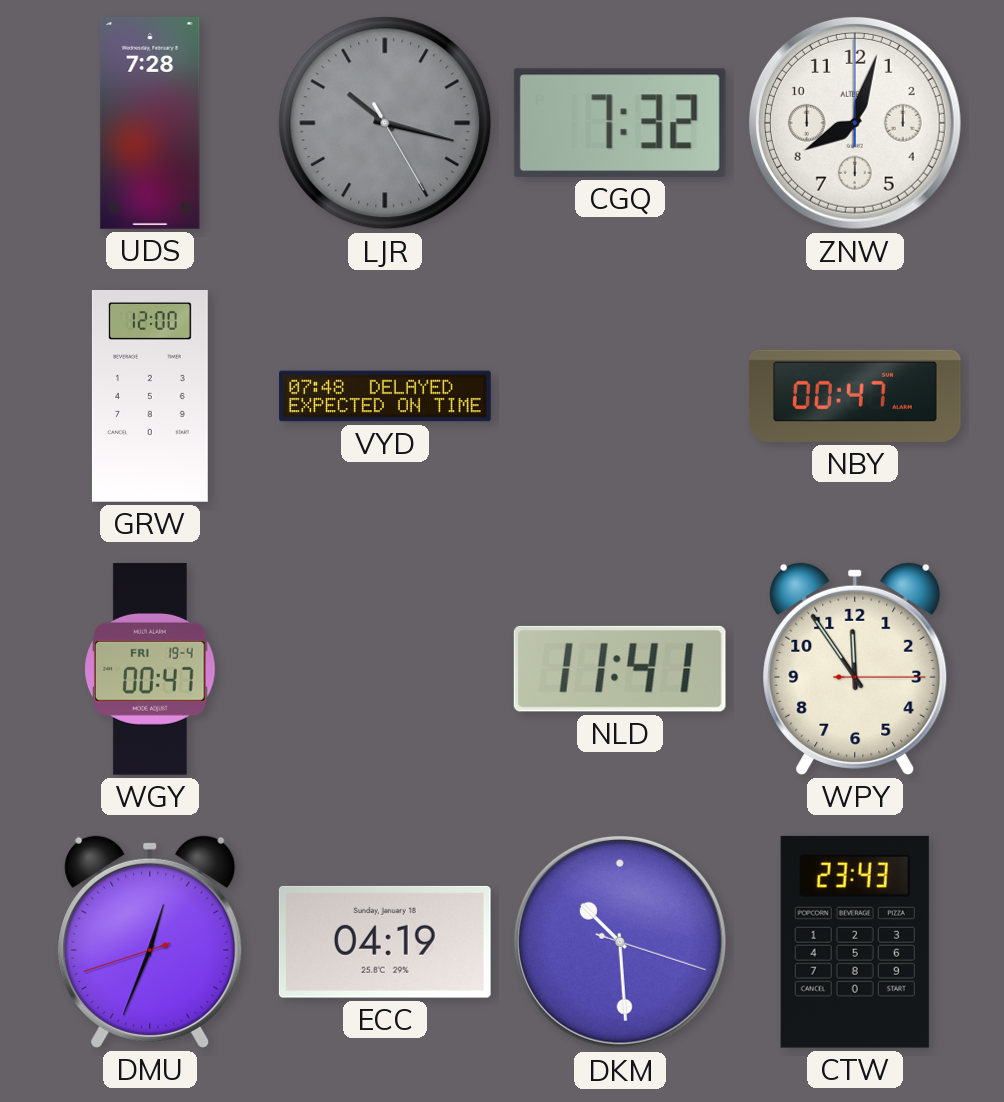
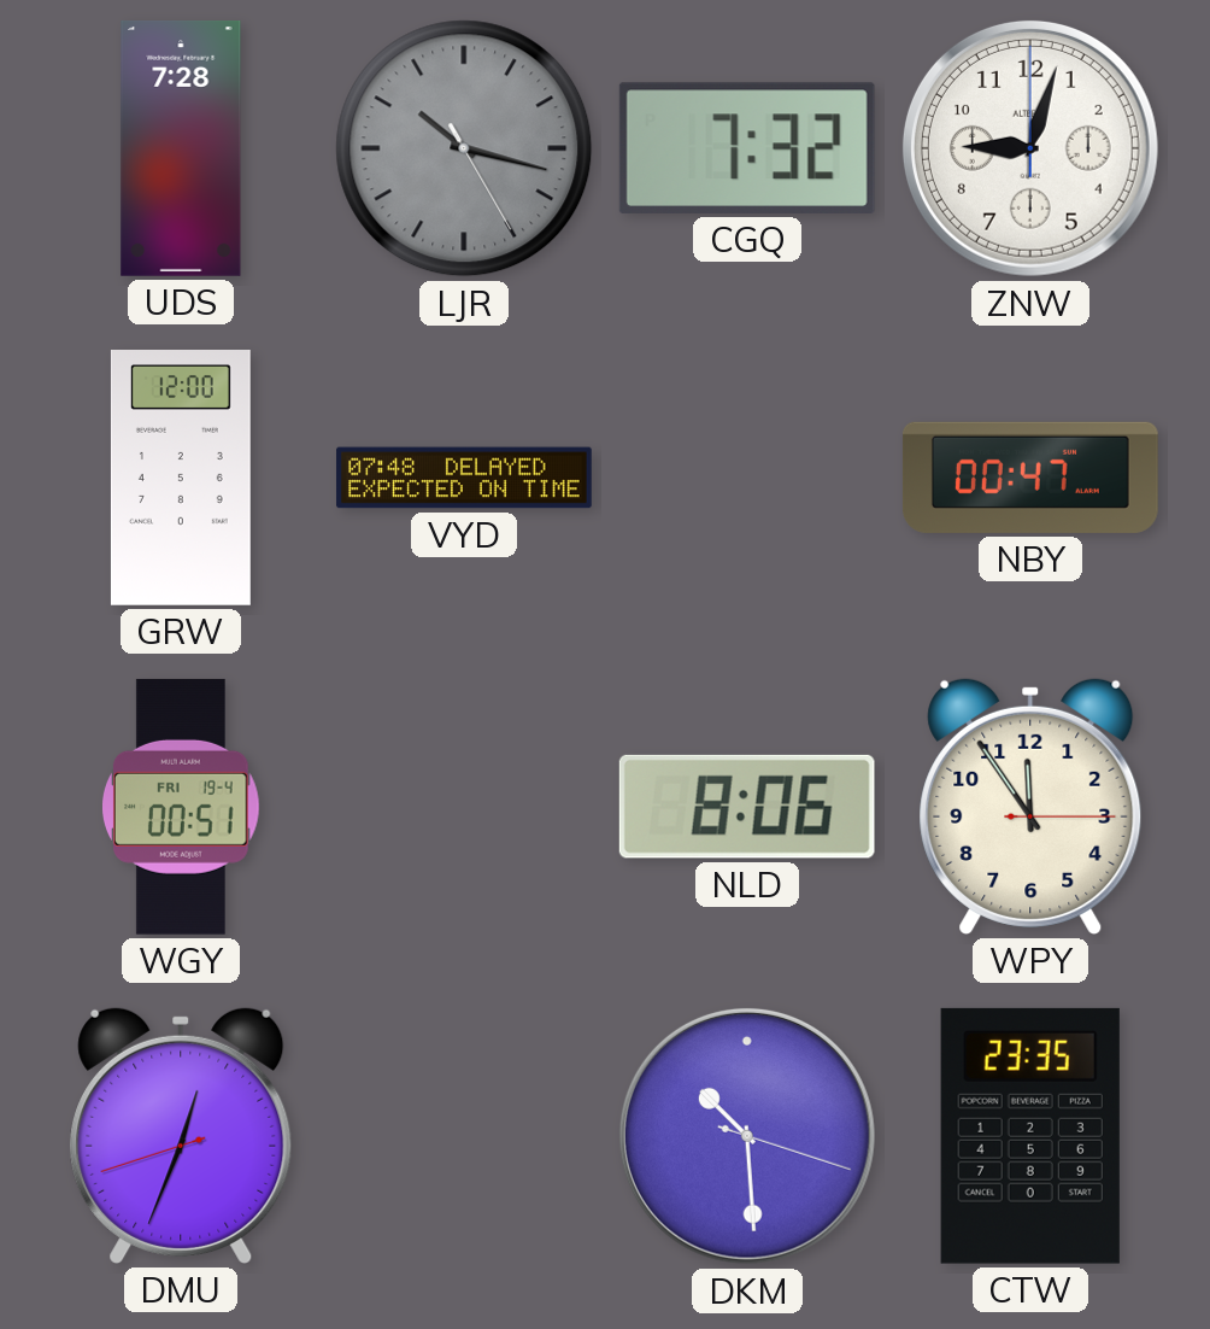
ZNW: 8:03 -> 9:03 (1030, 148)
WGY: 00:47 -> 00:51 (182, 807)
NLD: 11:41 -> 8:06 (747, 807)
ECC: 04:19 -> none (385, 942)
CTW: 23:43 -> 23:35 (1030, 1136)
